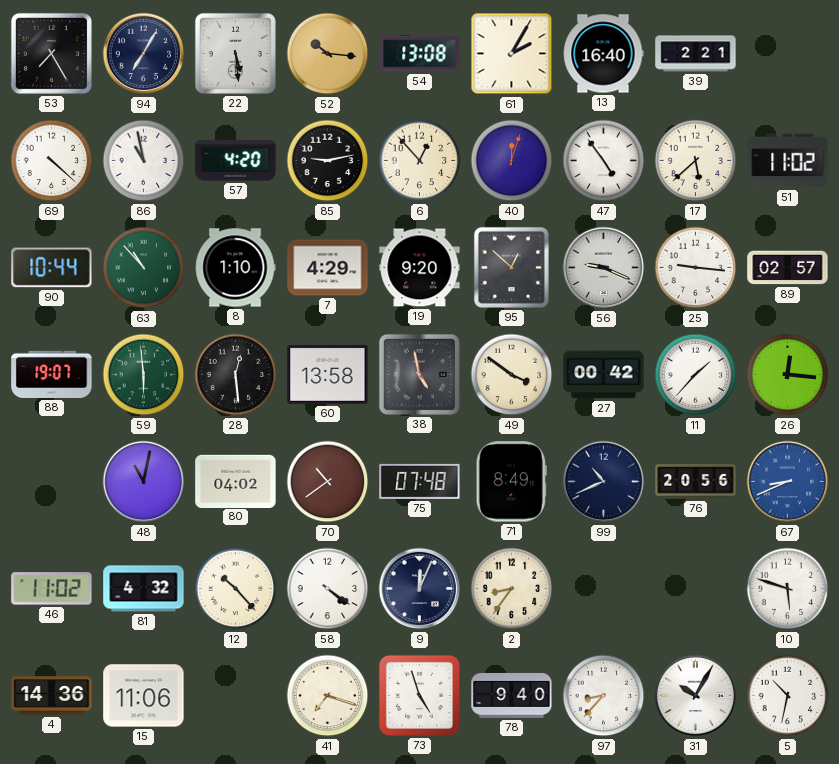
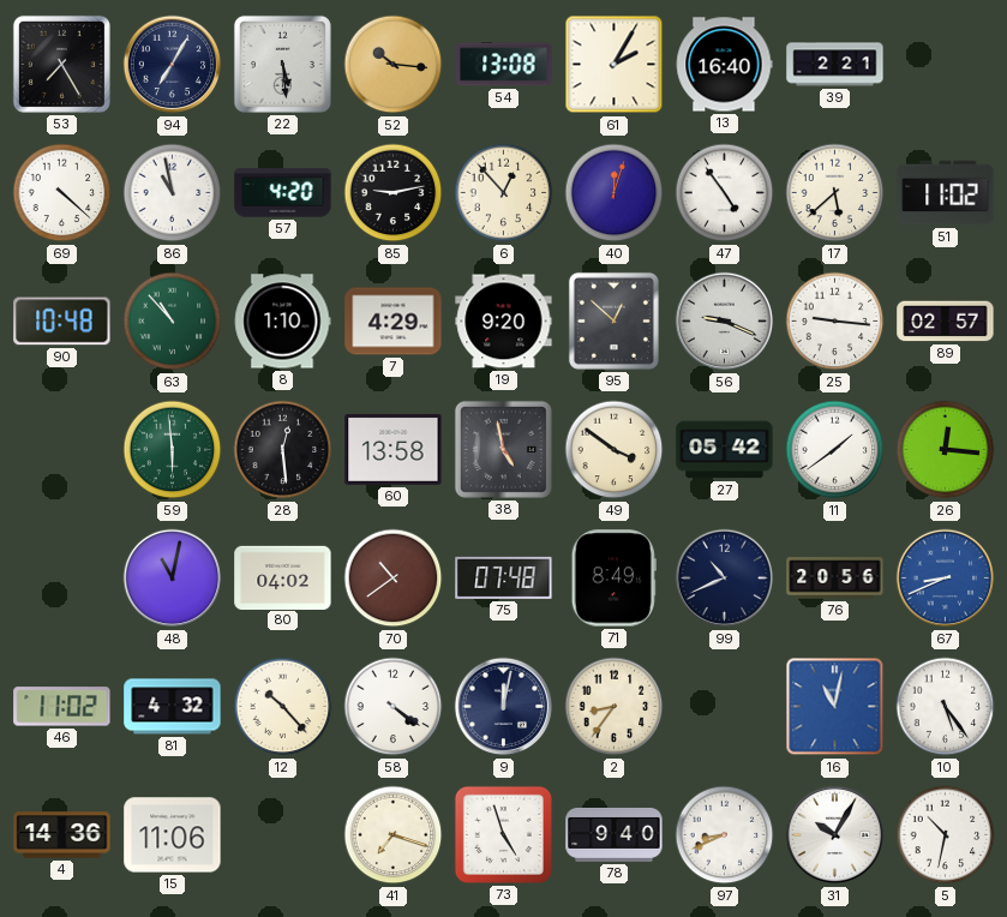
90: 10:44 -> 10:48 (62, 322)
88: 19:07 -> none (52, 374)
27: 00:42 -> 05:42 (725, 450)
11: 1:37 -> 1:39 (835, 450)
9: 12:04 -> 12:02 (504, 707)
16: none -> 11:02 (835, 707)
10: 5:48 -> 5:24 (946, 707)
97: 8:37 -> 8:41 (725, 835)
